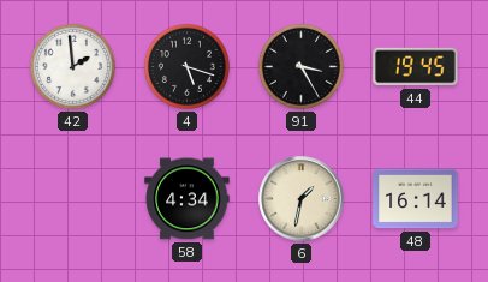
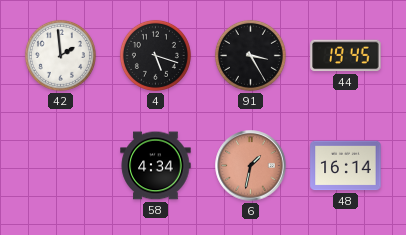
6 dial: cream -> salmon (251, 166)
